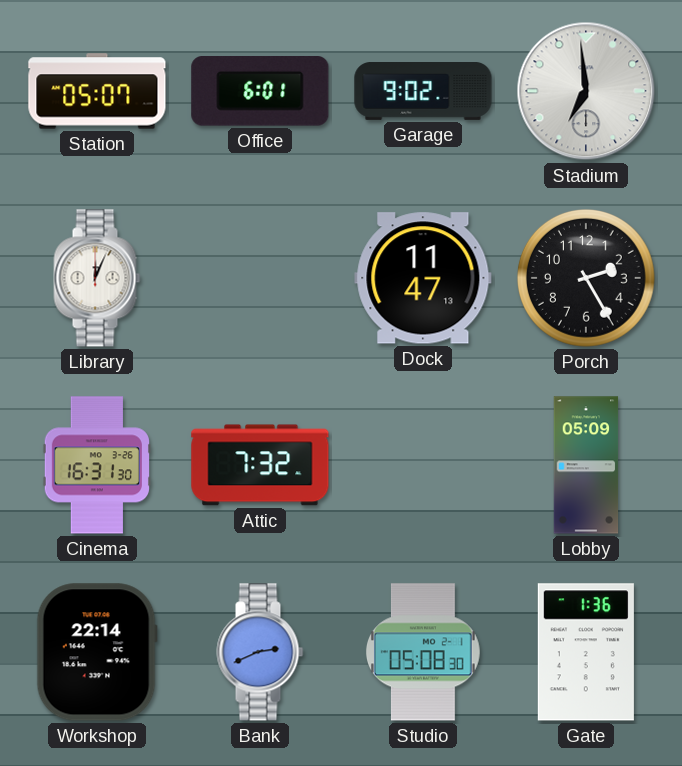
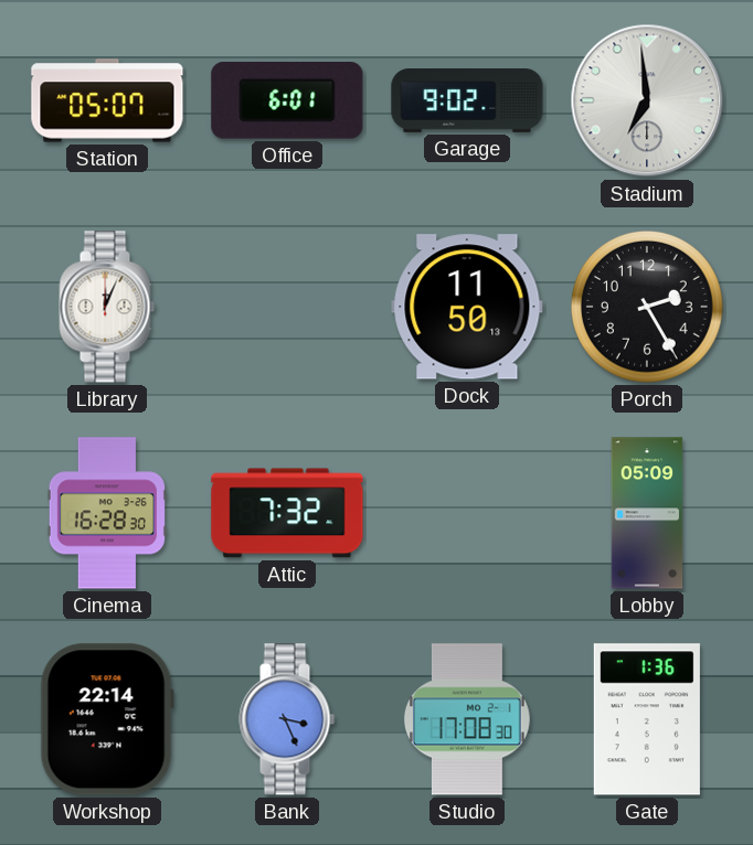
Dock: 11:47 -> 11:50 (467, 307)
Cinema: 16:31 -> 16:28 (107, 513)
Bank: 2:41 -> 3:26 (287, 719)
Studio: 05:08 -> 17:08 (467, 719)
